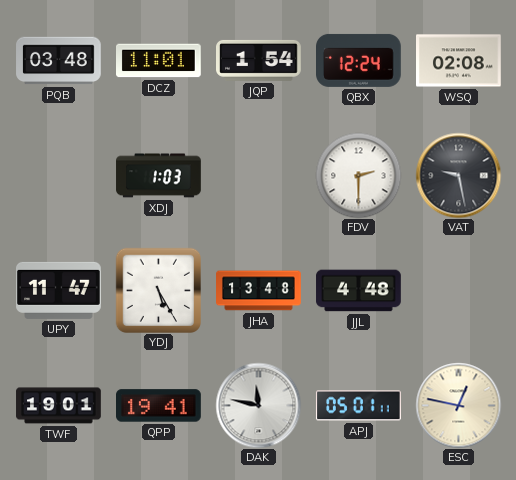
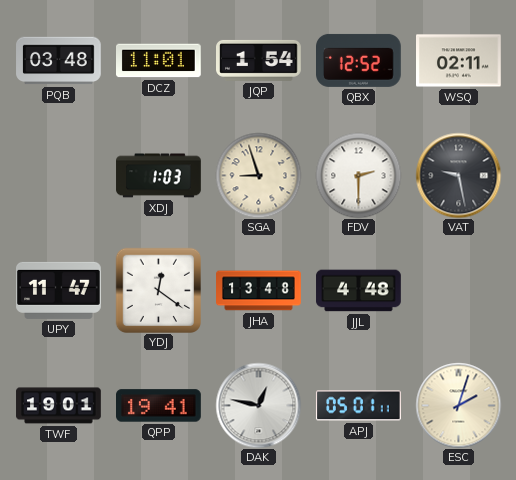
QBX: 12:24 -> 12:52 (359, 60)
WSQ: 02:08 -> 02:11 (459, 61)
SGA: none -> 8:57 (258, 175)
YDJ: 5:25 -> 12:21 (158, 290)
DAK: 11:47 -> 12:47 (258, 405)
ESC: 12:47 -> 2:03 (458, 405)
